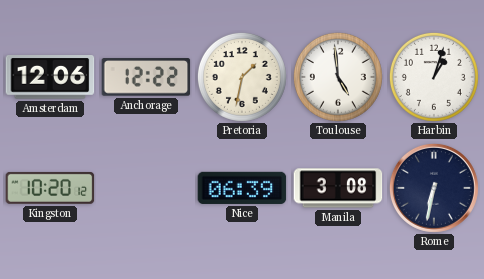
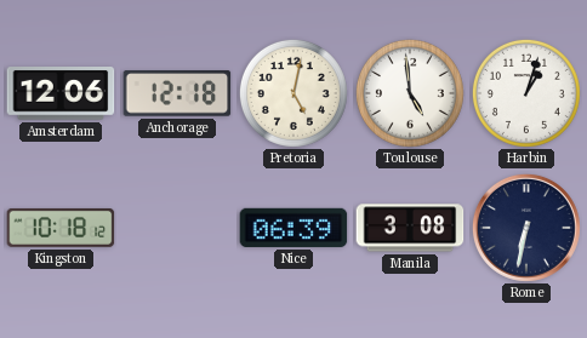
Anchorage: 12:22 -> 12:18 (177, 93)
Pretoria: 1:32 -> 5:02 (293, 93)
Kingston: 10:20 -> 10:18 (61, 228)
